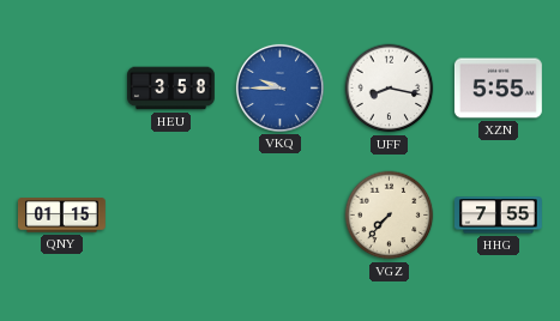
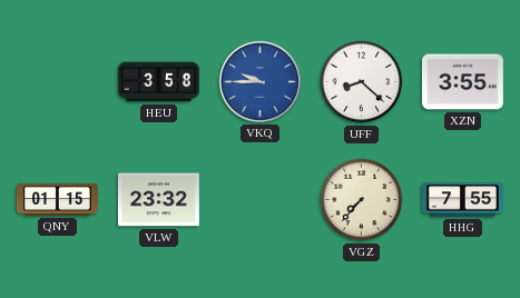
UFF: 8:17 -> 8:22 (362, 82)
XZN: 5:55 -> 3:55 (462, 82)
VLW: none -> 23:32 (158, 200)
